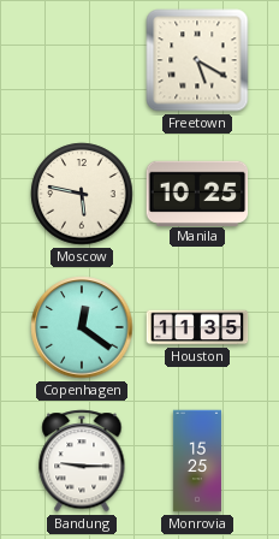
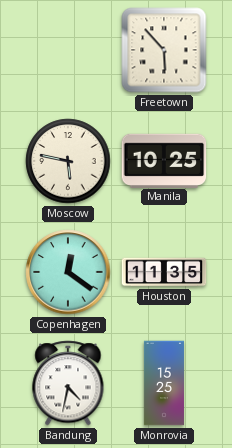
Freetown: 5:20 -> 5:53 (164, 50)
Bandung: 9:15 -> 4:32 (68, 383)
